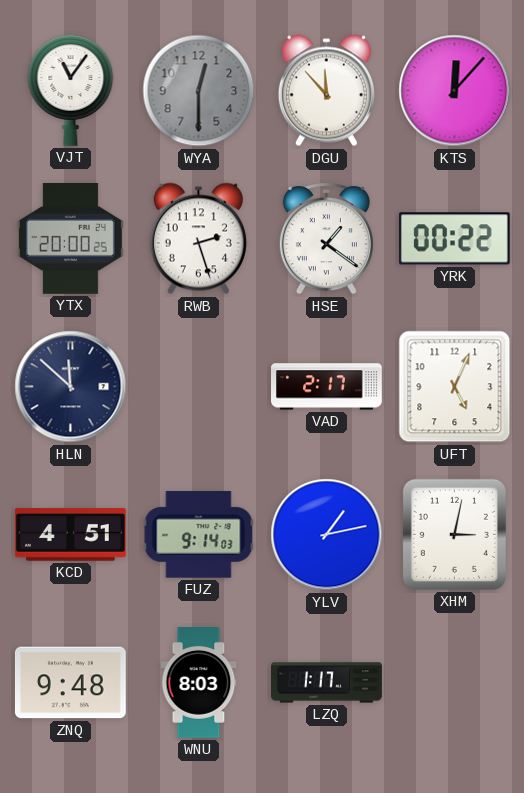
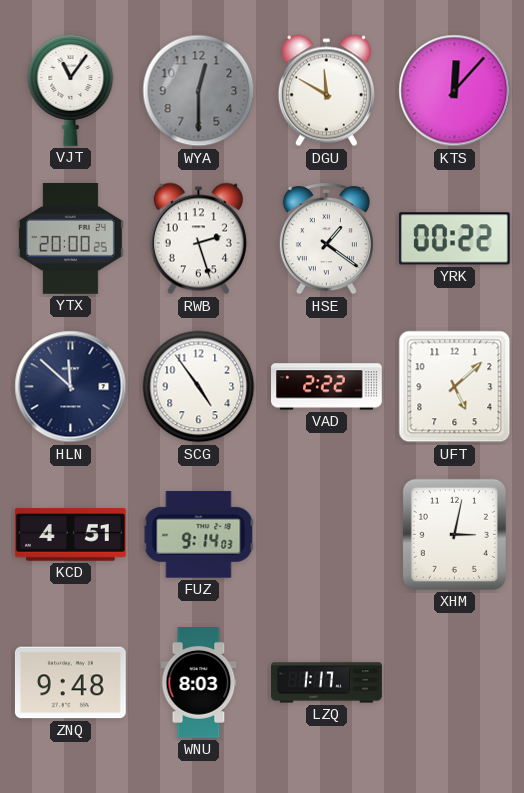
DGU: 11:53 -> 11:50 (326, 91)
SCG: none -> 4:54 (199, 387)
VAD: 2:17 -> 2:22 (327, 387)
UFT: 5:04 -> 5:08 (455, 387)
YLV: 1:13 -> none (327, 535)
